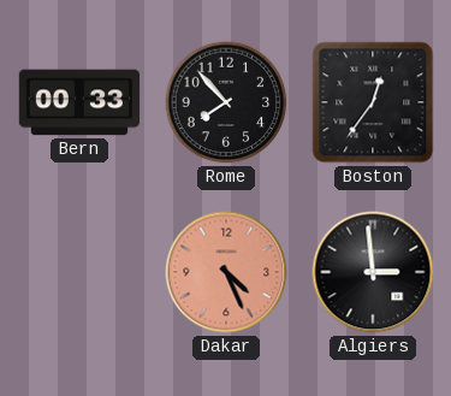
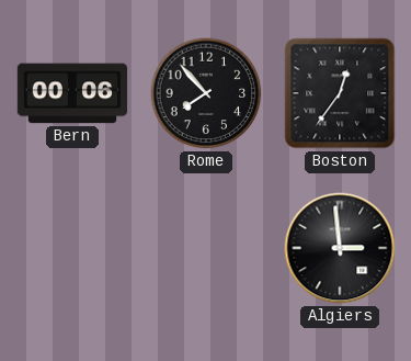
Bern: 00:33 -> 00:06 (72, 93)
Dakar: 4:26 -> none (226, 272)
